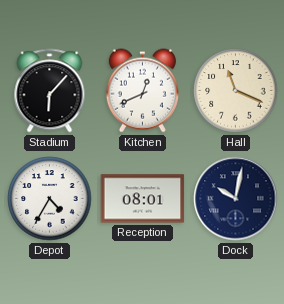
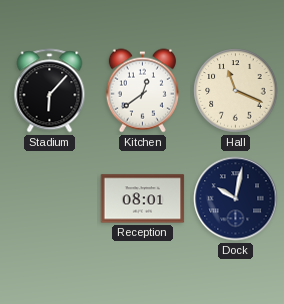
Kitchen: 12:41 -> 12:39 (142, 91)
Depot: 4:35 -> none (50, 199)
